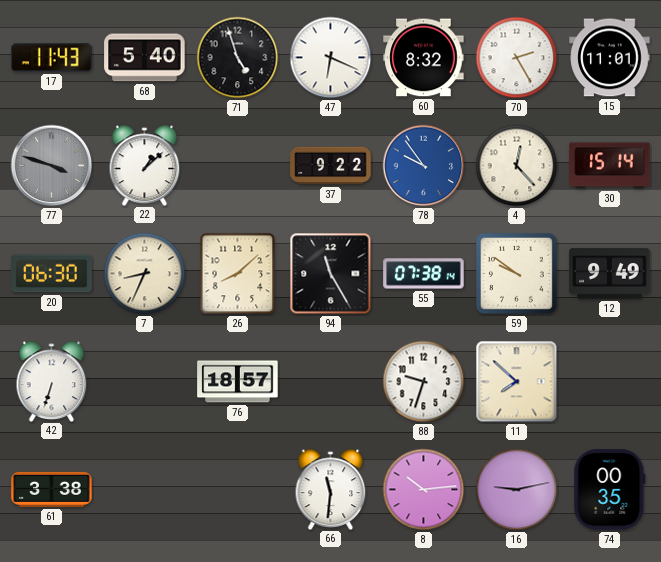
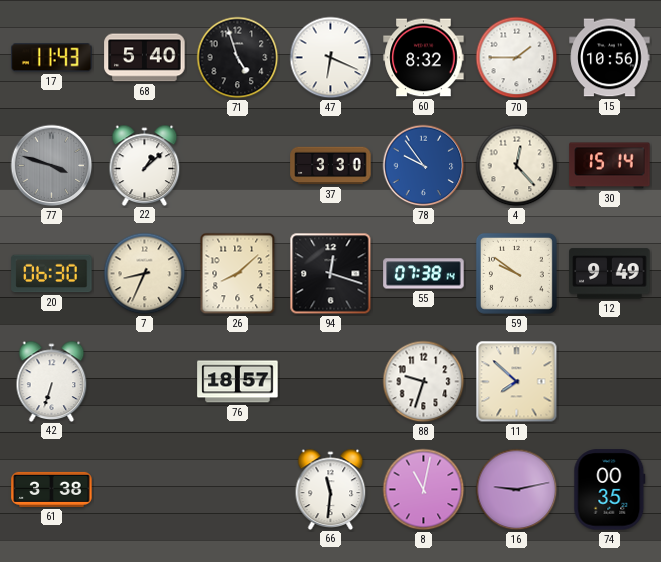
70: 2:25 -> 1:45 (517, 58)
15: 11:01 -> 10:56 (610, 58)
37: 9:22 -> 3:30 (331, 166)
94: 11:25 -> 12:18 (331, 274)
8: 10:14 -> 11:02 (424, 490)
